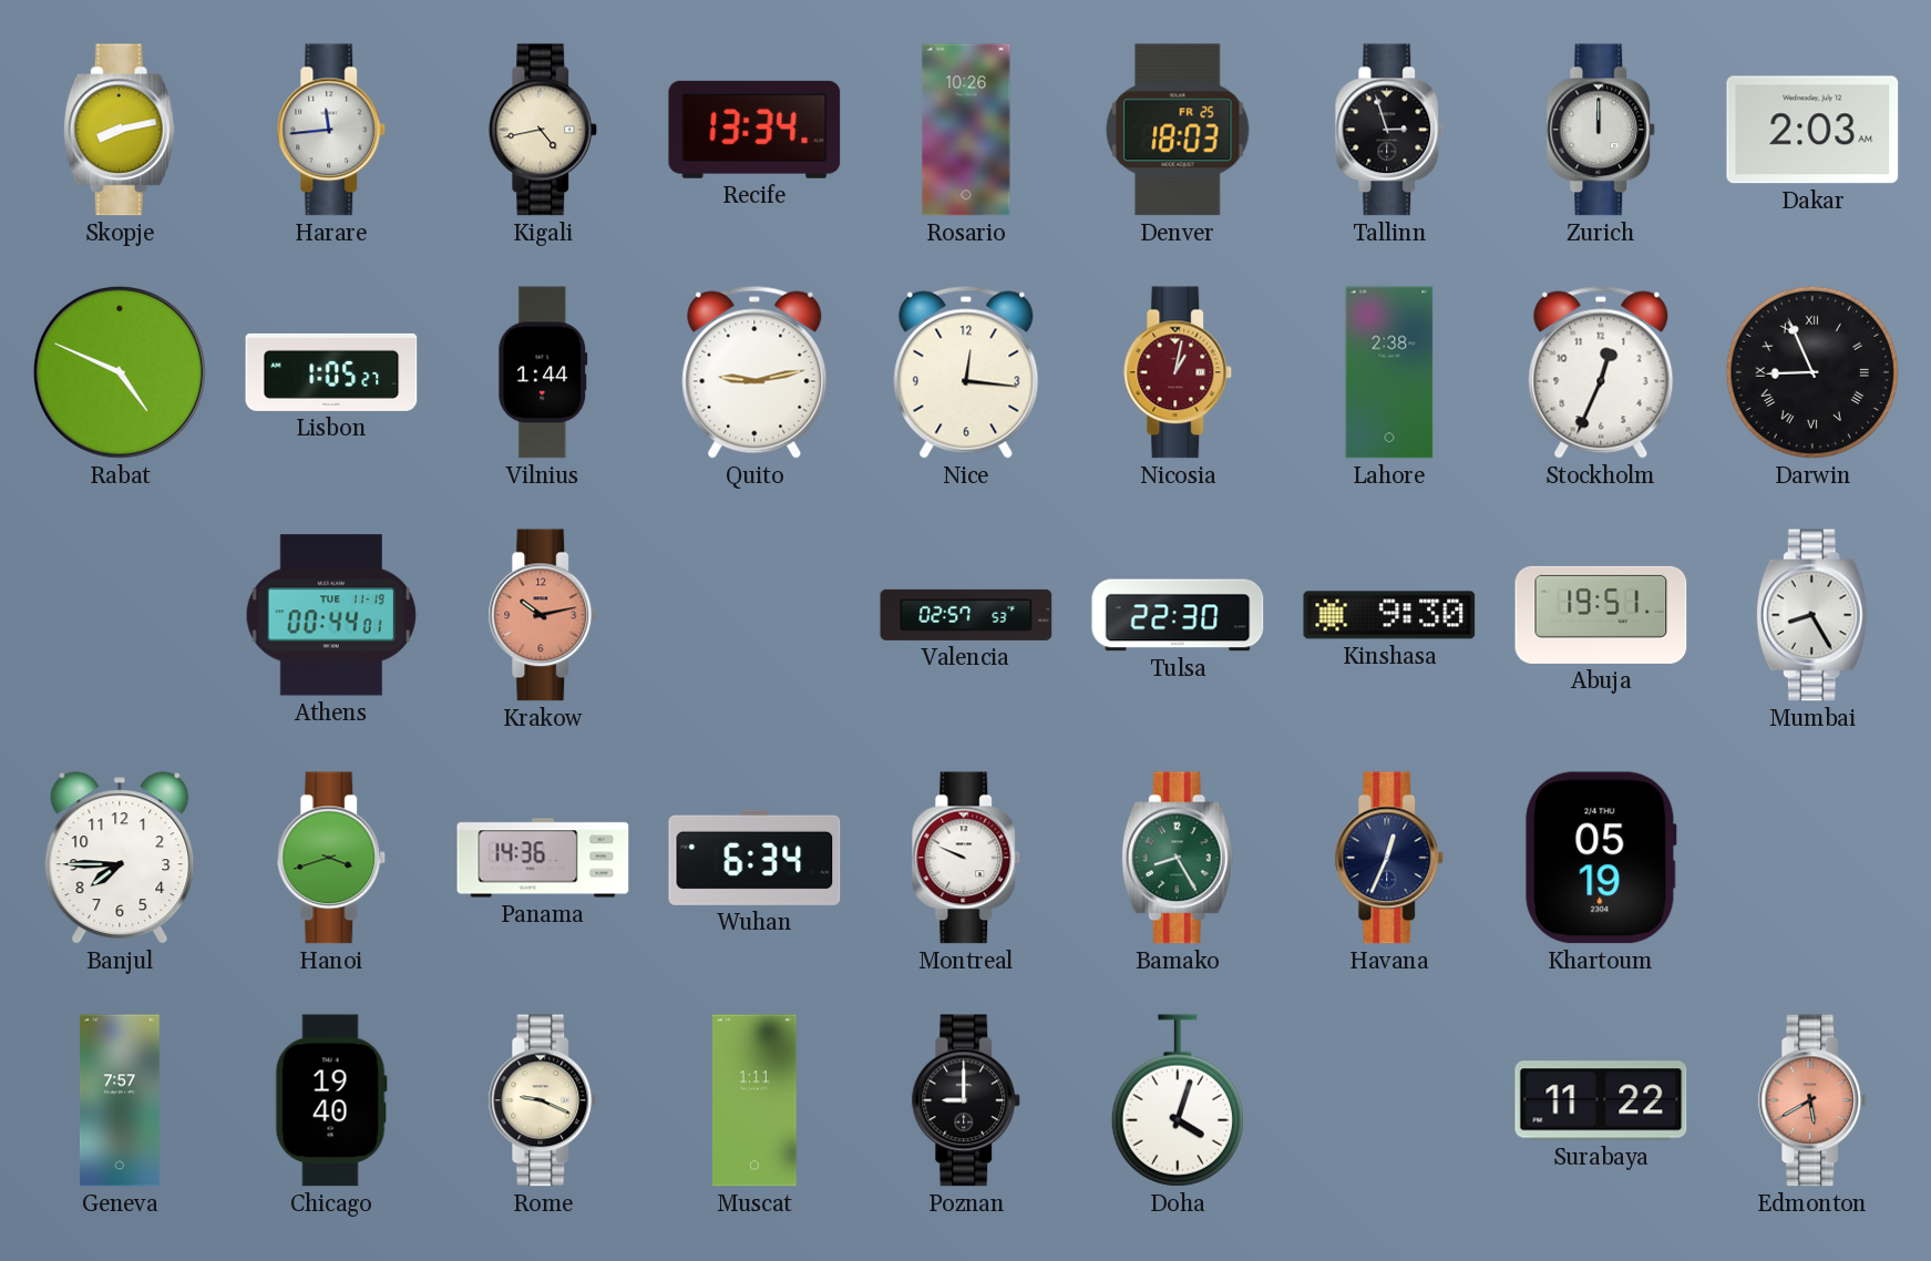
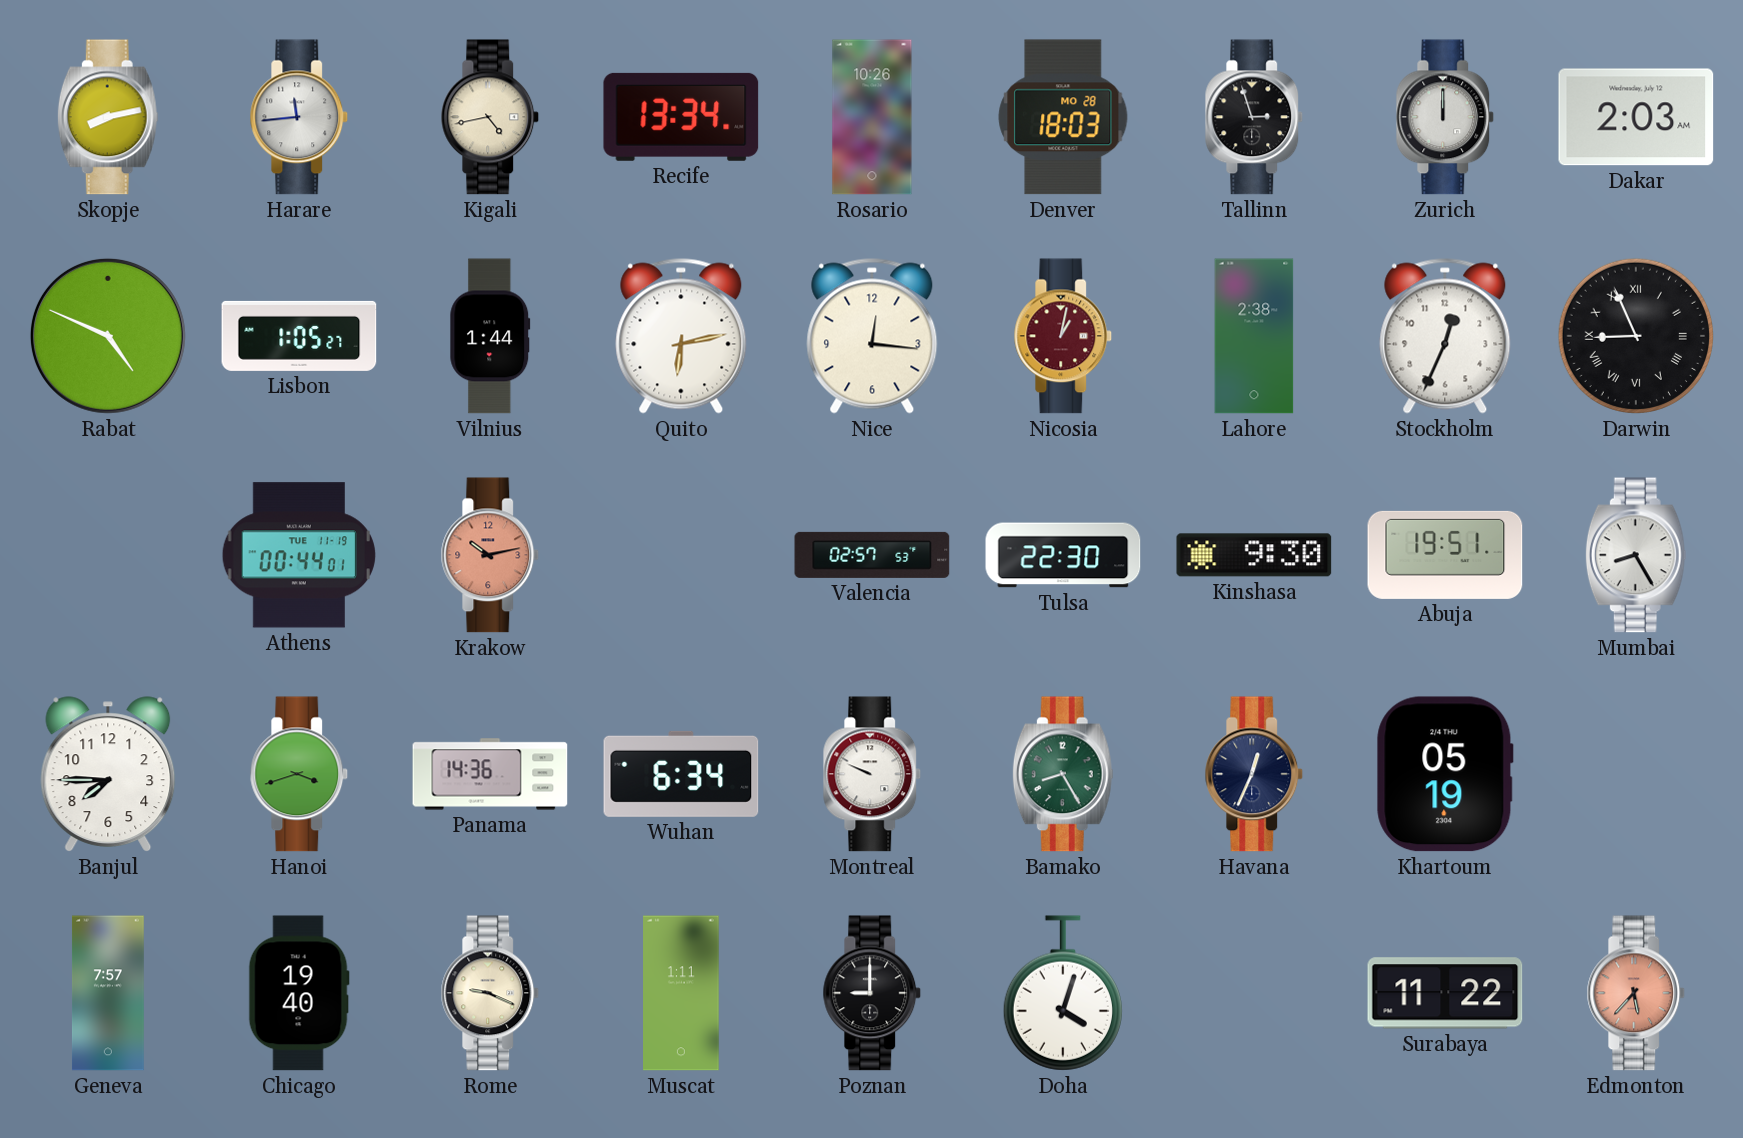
Denver date: FR 25 -> MO 28 (1063, 117)
Quito: 9:13 -> 6:13 (681, 336)
Edmonton: 5:40 -> 5:37 (1636, 993)
